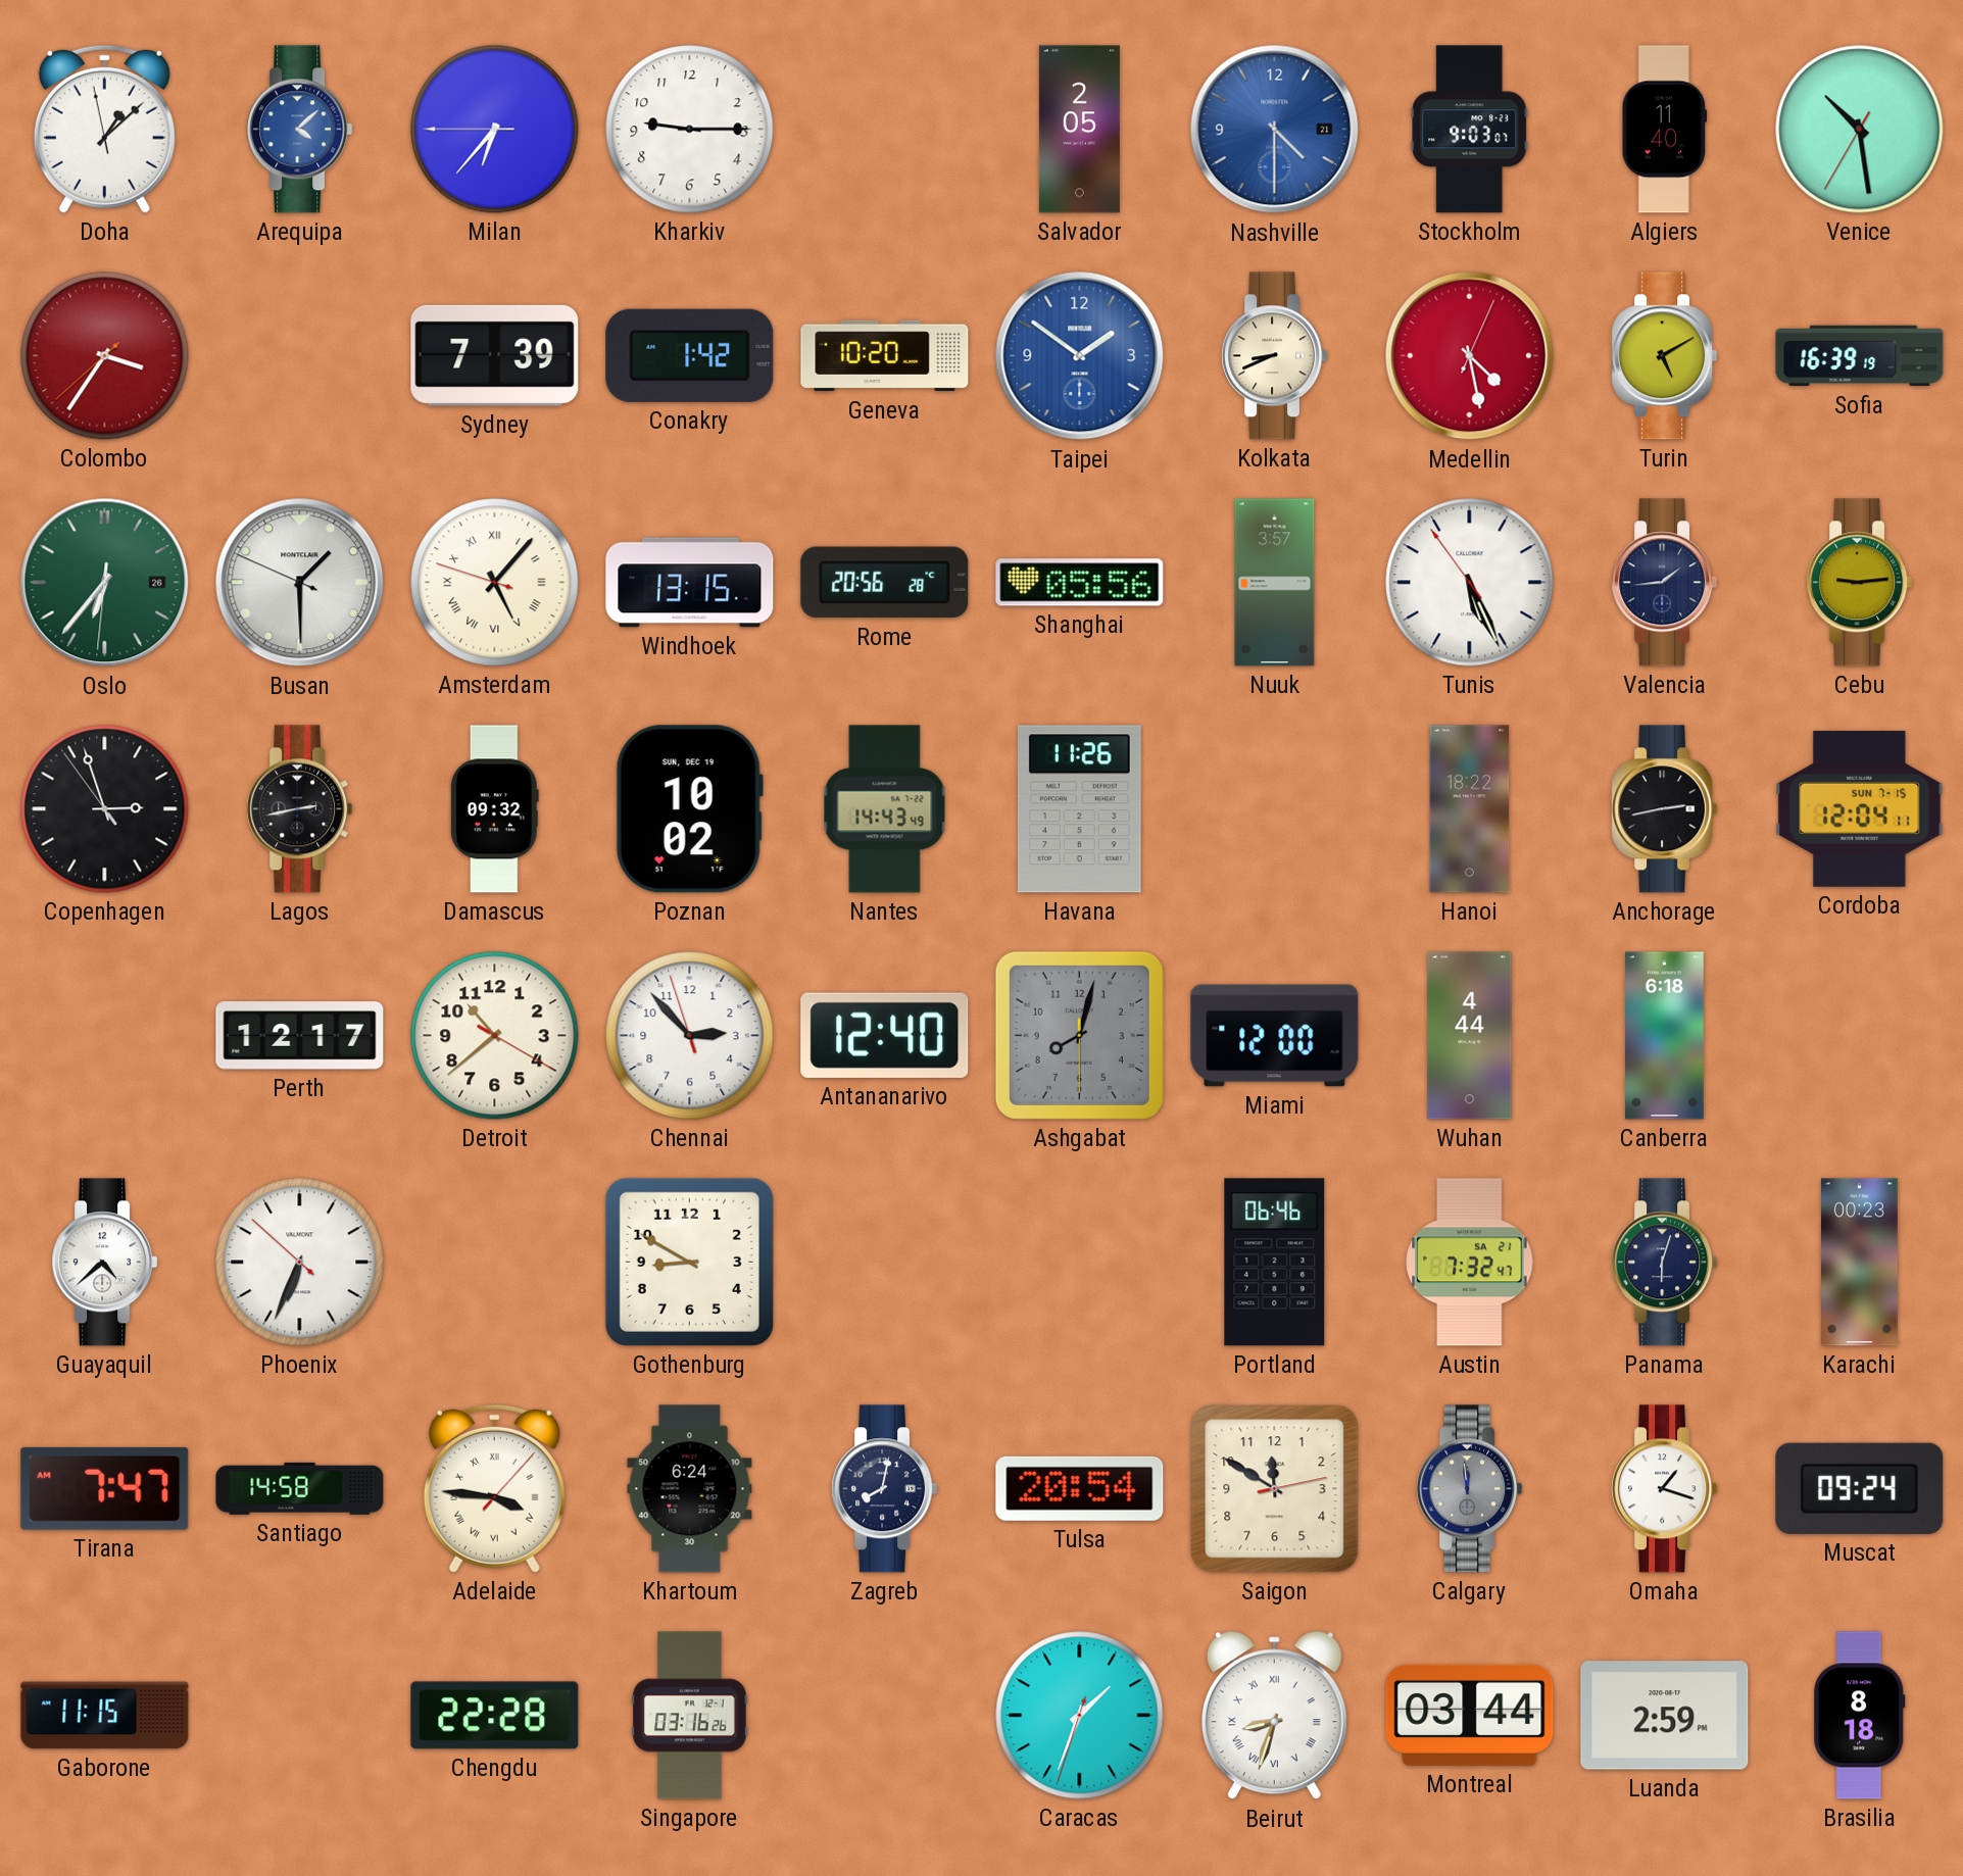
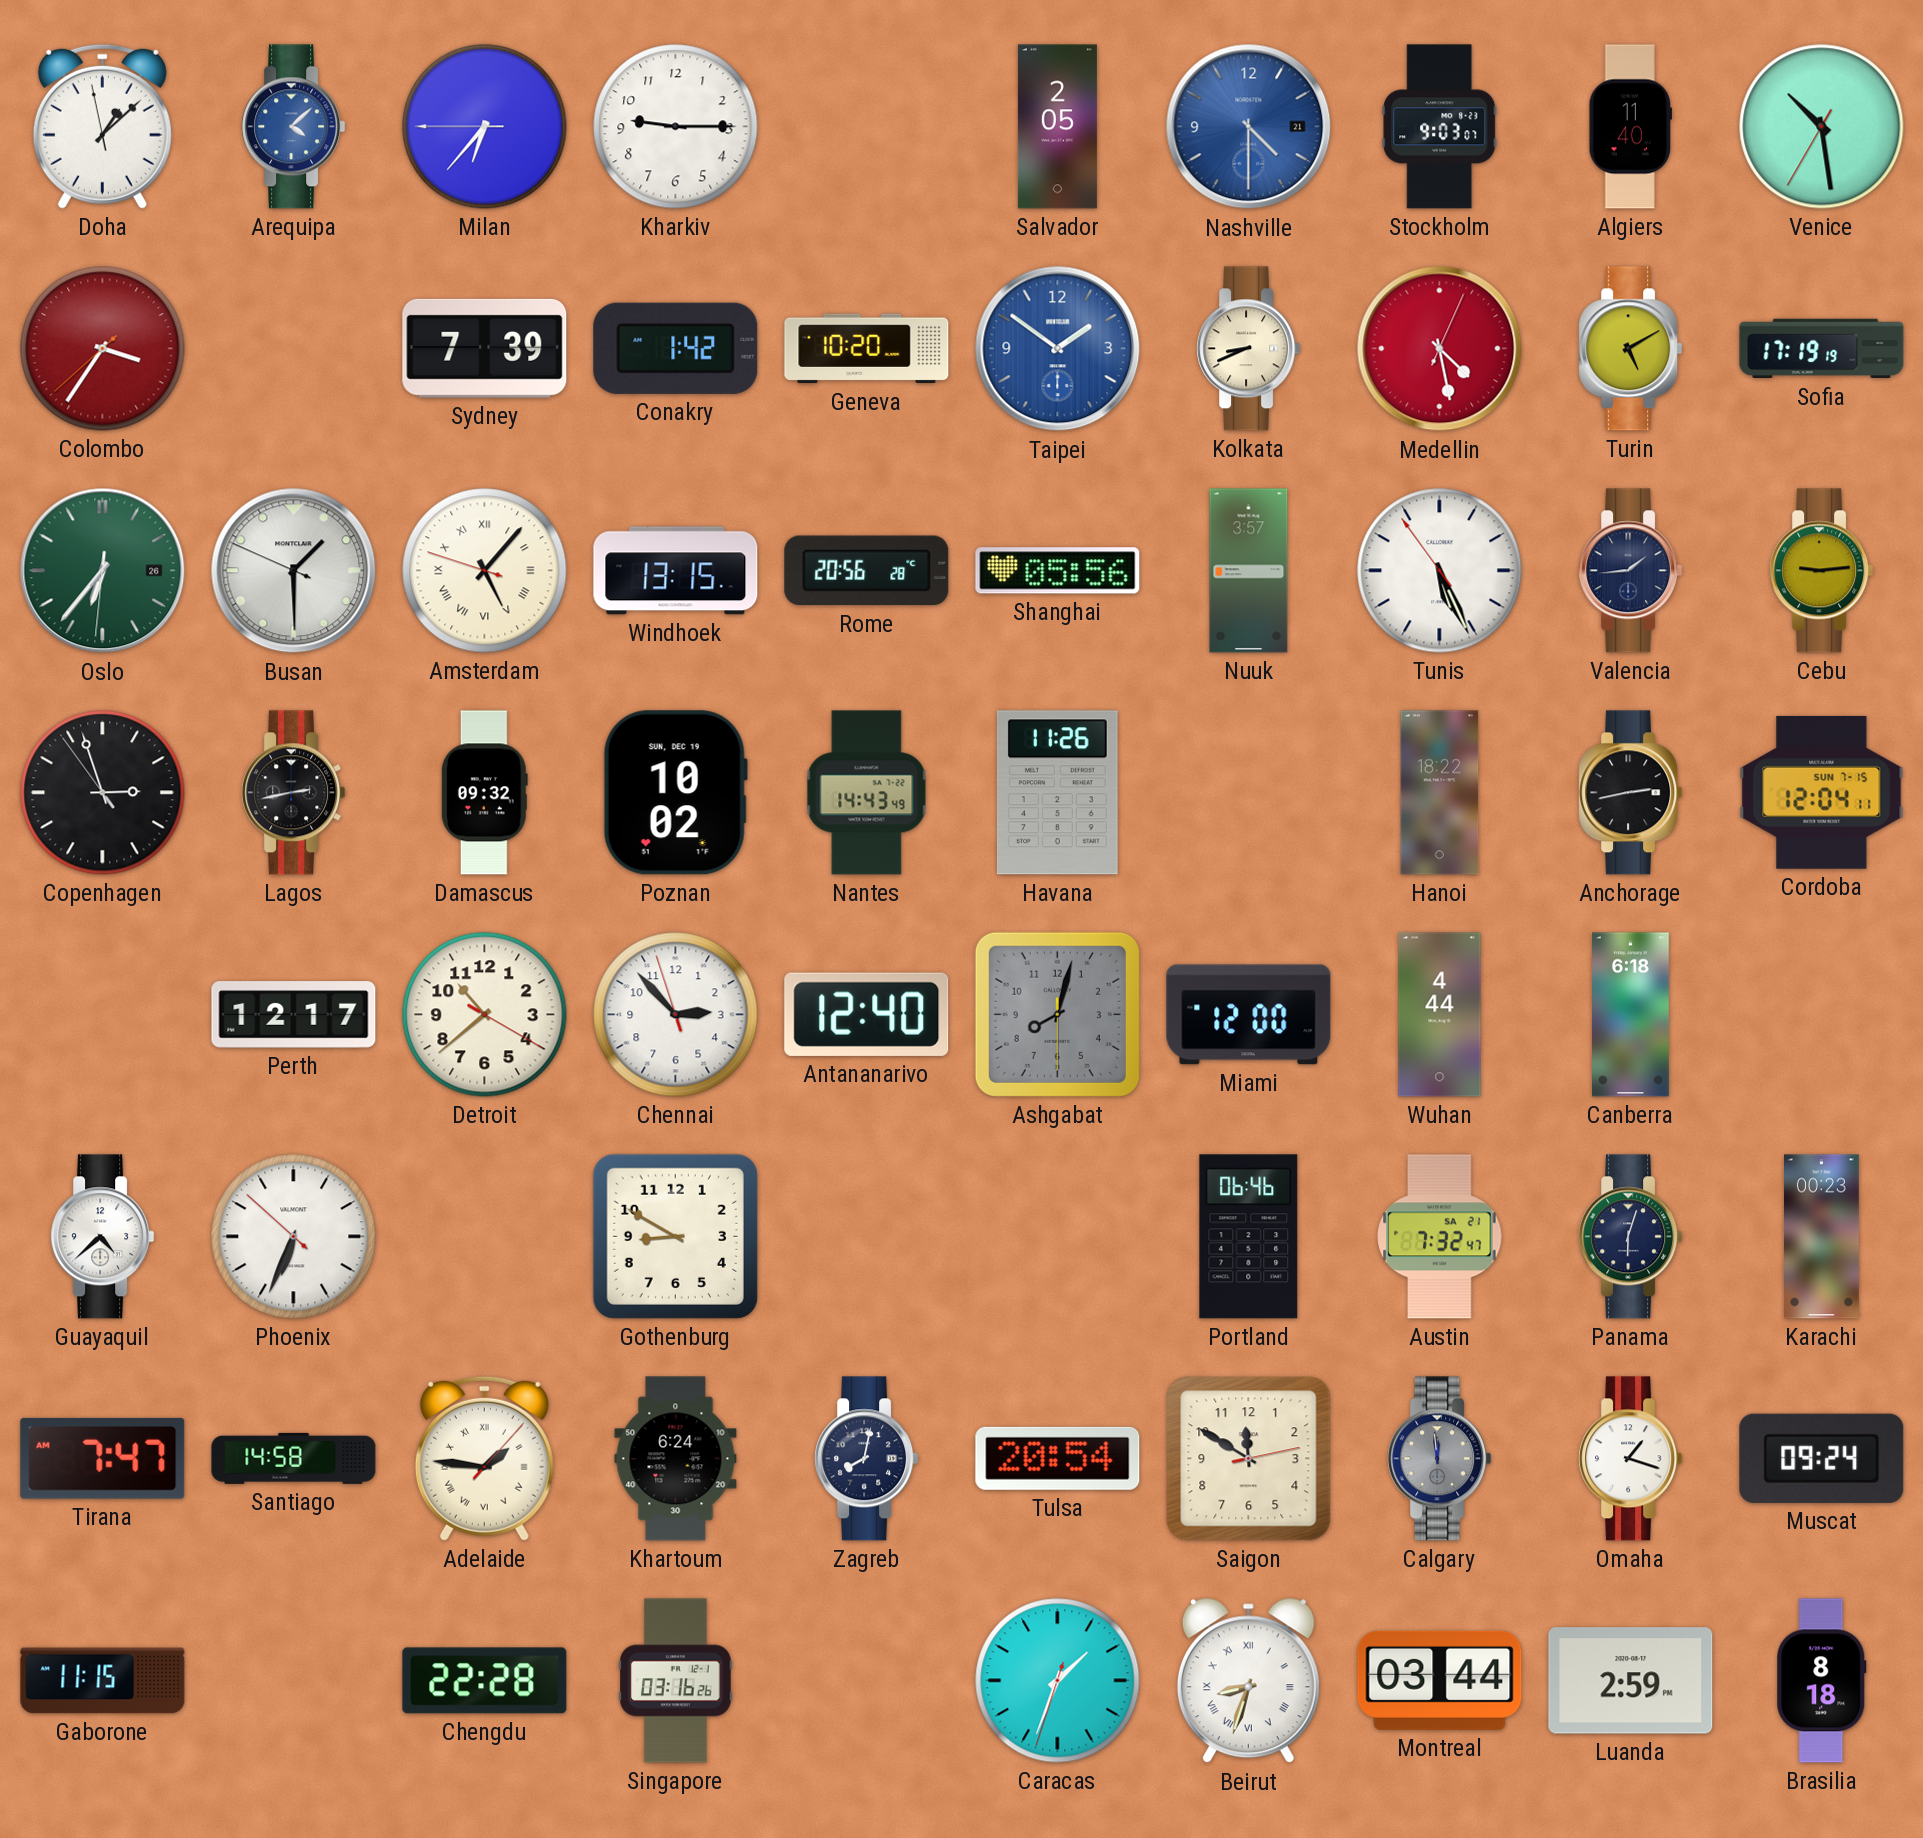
Sofia: 16:39 -> 17:19 (1822, 349)
Adelaide: 3:46 -> 1:46 (484, 1458)
